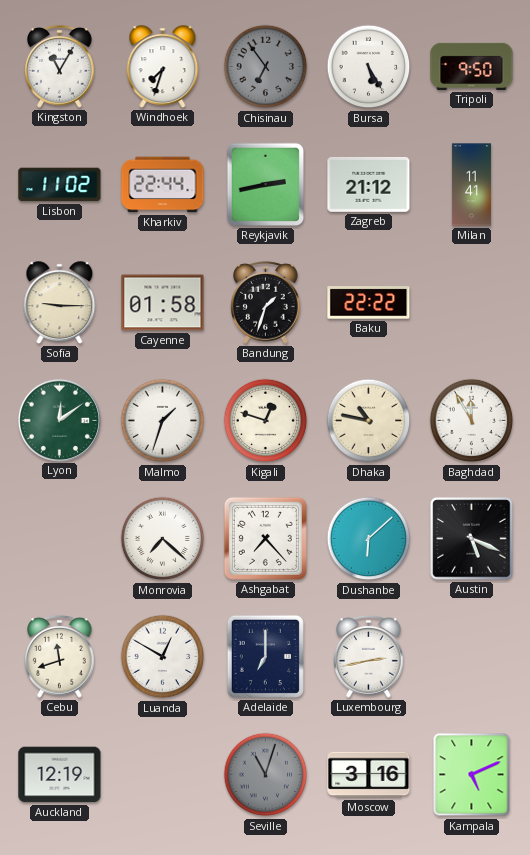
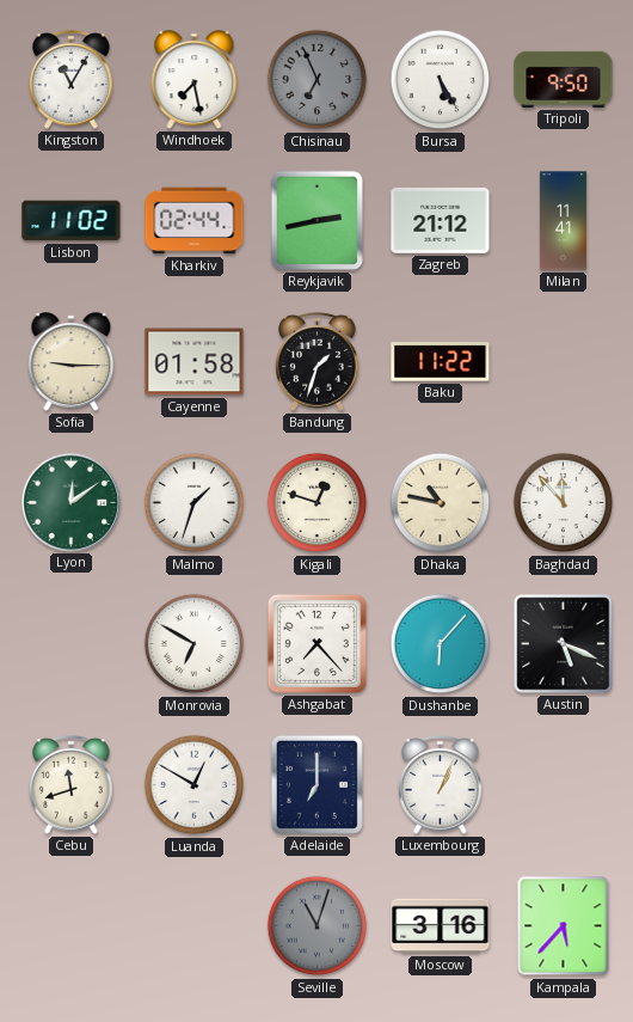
Windhoek: 7:33 -> 7:28 (195, 80)
Chisinau: 6:54 -> 6:56 (318, 80)
Kharkiv: 22:44 -> 02:44 (195, 221)
Baku: 22:22 -> 11:22 (441, 362)
Baghdad: 11:55 -> 11:53 (564, 503)
Monrovia: 7:22 -> 6:50 (195, 644)
Dushanbe: 6:08 -> 6:07 (441, 644)
Luxembourg: 2:43 -> 1:04 (441, 784)
Auckland: 12:19 -> none (60, 775)
Kampala: 5:11 -> 5:37 (564, 926)
